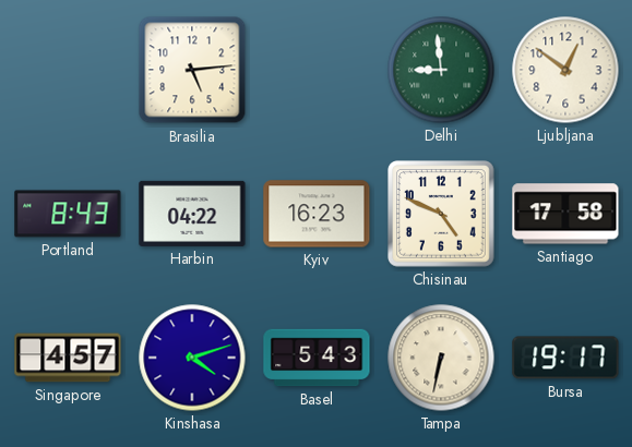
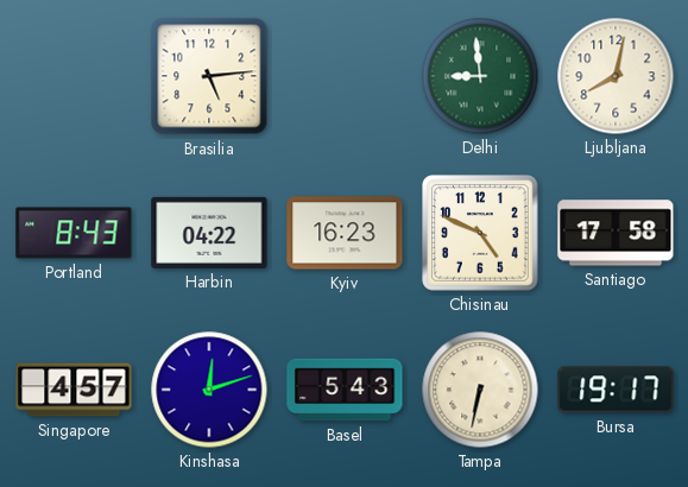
Ljubljana: 12:51 -> 8:02 (616, 76)
Kinshasa: 4:12 -> 12:12 (209, 390)
